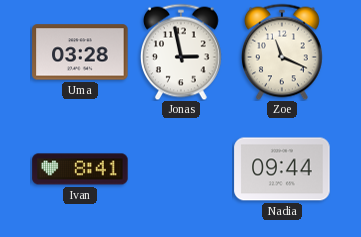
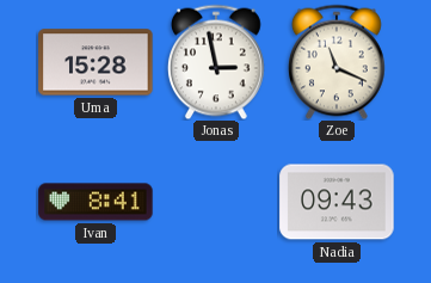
Uma: 03:28 -> 15:28 (96, 62)
Nadia: 09:44 -> 09:43 (337, 202)
